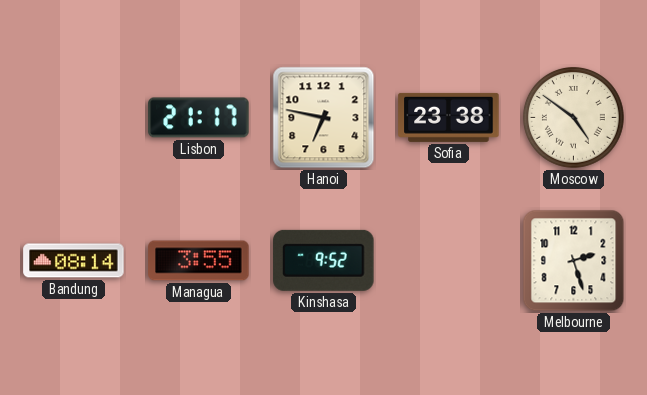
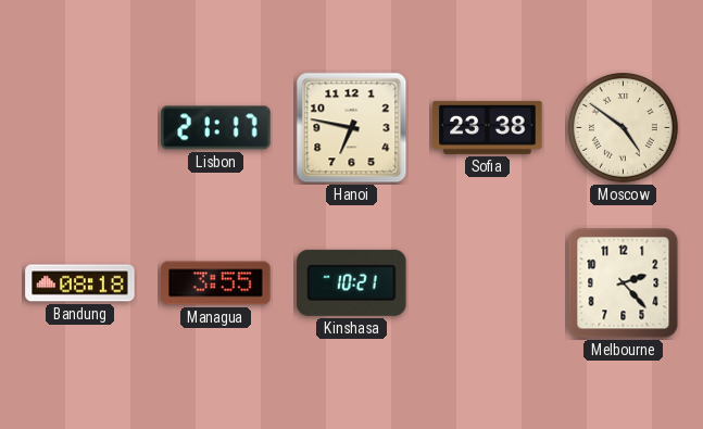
Bandung: 08:14 -> 08:18 (80, 283)
Kinshasa: 9:52 -> 10:21 (352, 282)
Melbourne: 2:27 -> 2:23 (624, 283)
